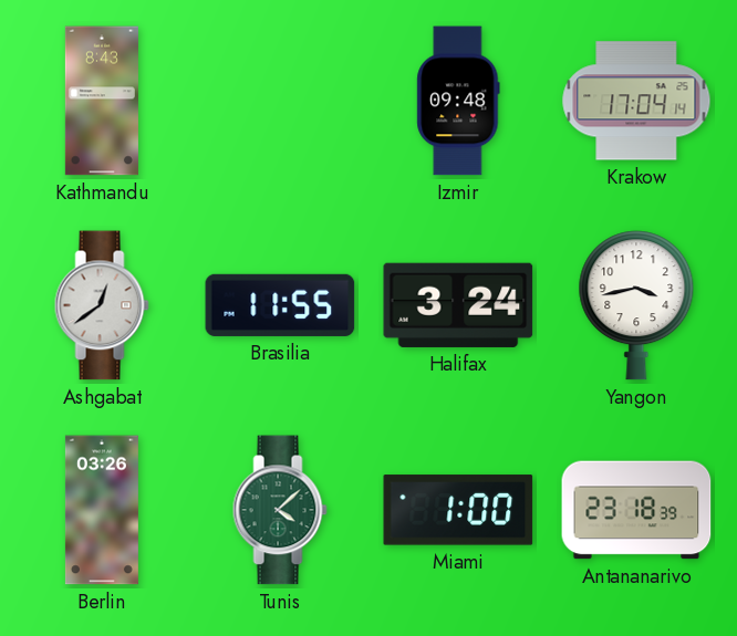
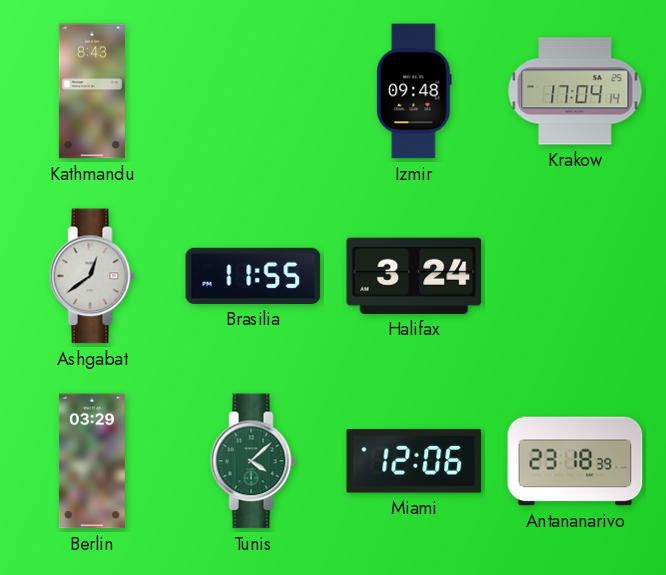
Yangon: 3:43 -> none (636, 305)
Berlin: 03:26 -> 03:29 (92, 461)
Miami: 1:00 -> 12:06 (414, 461)
